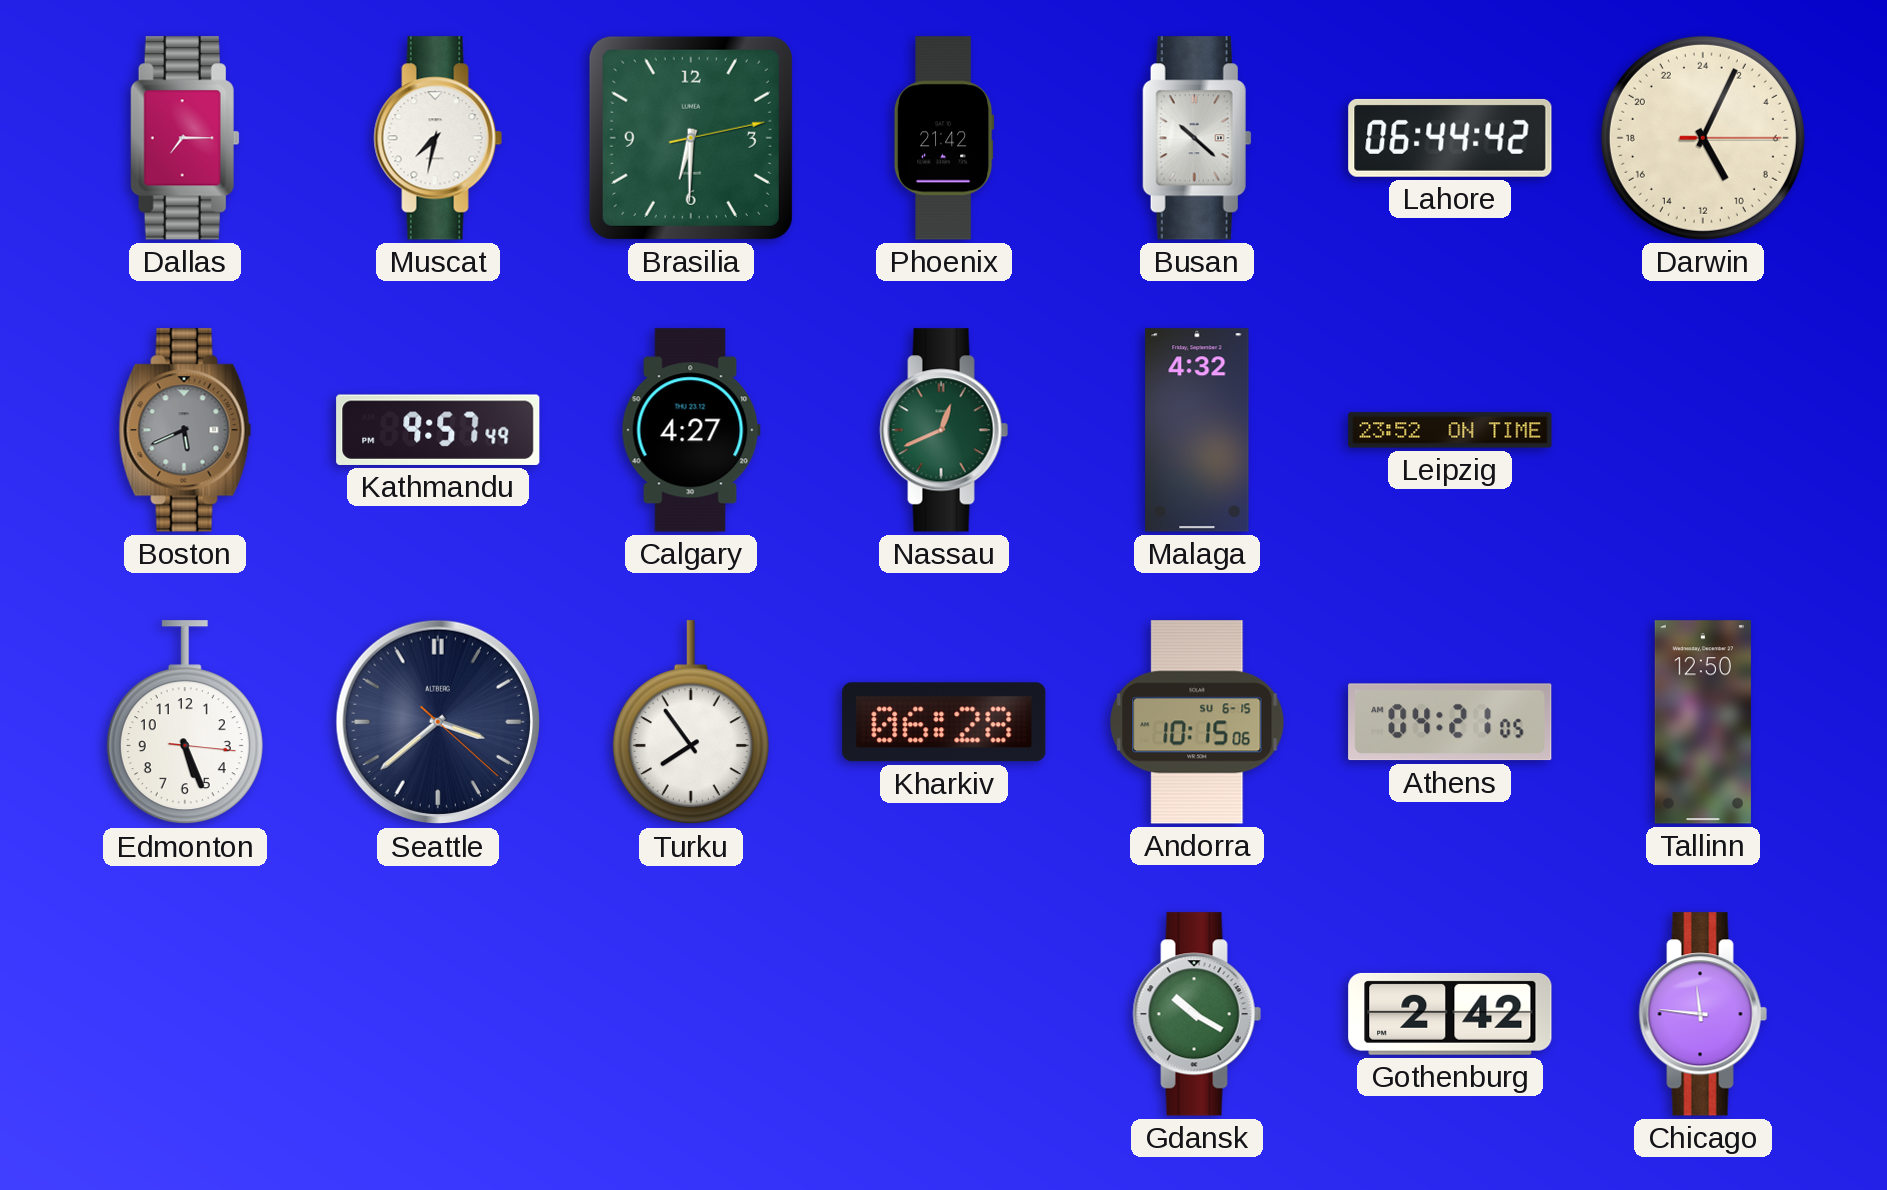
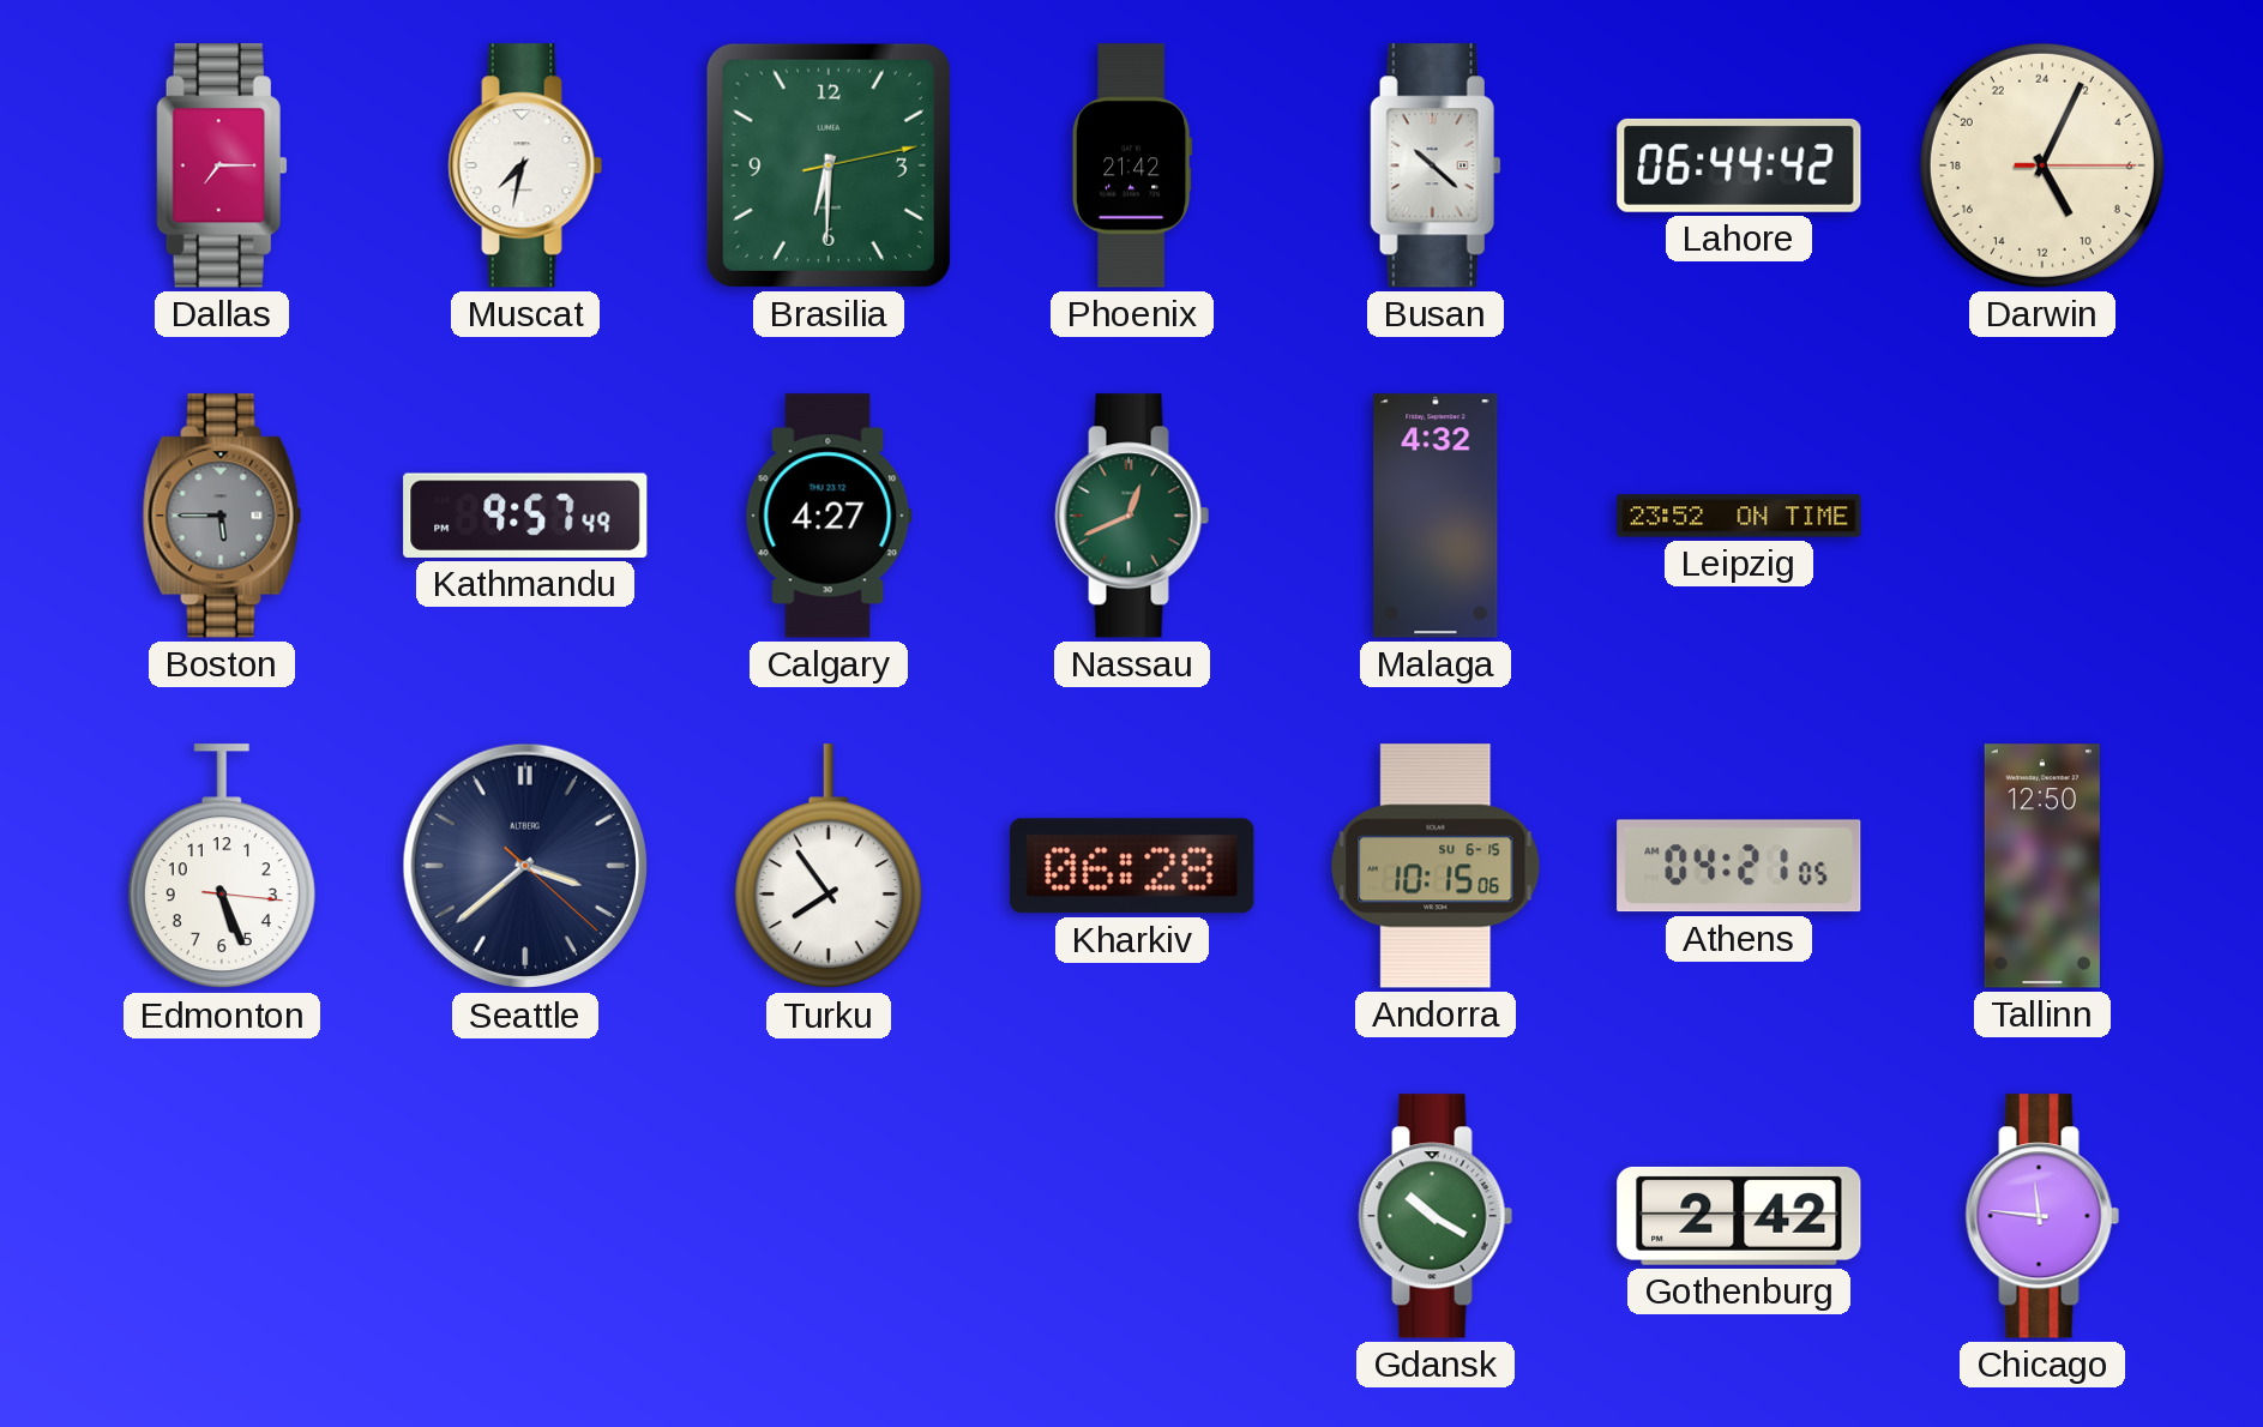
Boston: 5:41 -> 5:45 (222, 516)
